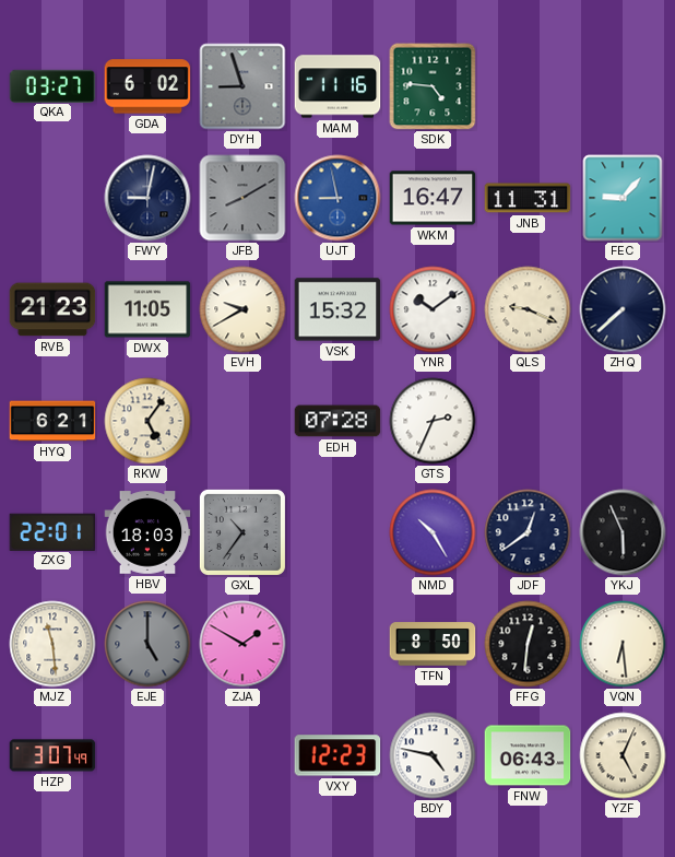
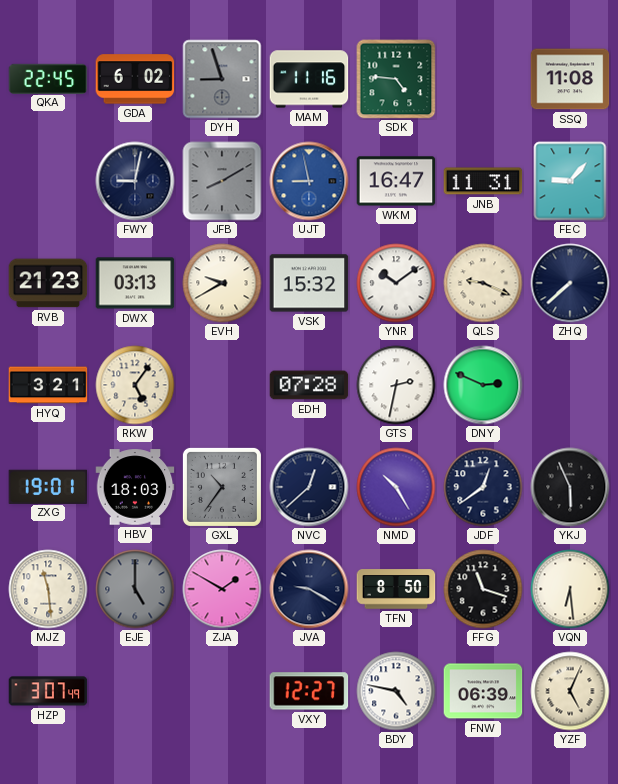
QKA: 03:27 -> 22:45 (48, 78)
SSQ: none -> 11:08 (570, 79)
DWX: 11:05 -> 03:13 (135, 283)
HYQ: 6:21 -> 3:21 (48, 385)
GTS: 2:34 -> 2:32 (396, 385)
DNY: none -> 2:49 (483, 385)
ZXG: 22:01 -> 19:01 (48, 486)
NVC: none -> 12:38 (309, 487)
JVA: none -> 9:20 (309, 589)
FFG: 12:31 -> 11:18 (483, 589)
VXY: 12:23 -> 12:27 (309, 691)
FNW: 06:43 -> 06:39 (483, 691)
